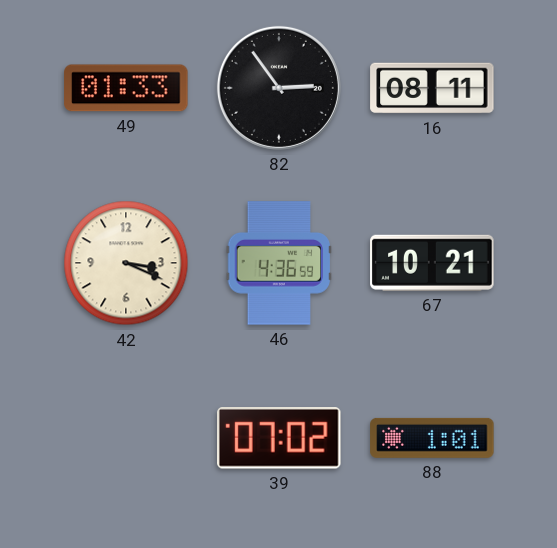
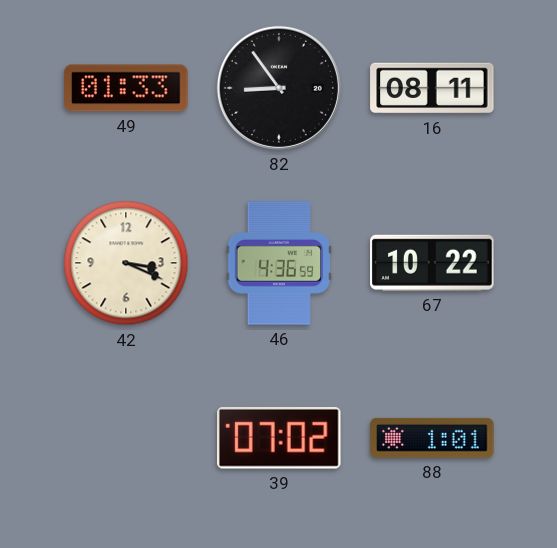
82: 2:54 -> 8:54 (279, 88)
67: 10:21 -> 10:22 (432, 263)
